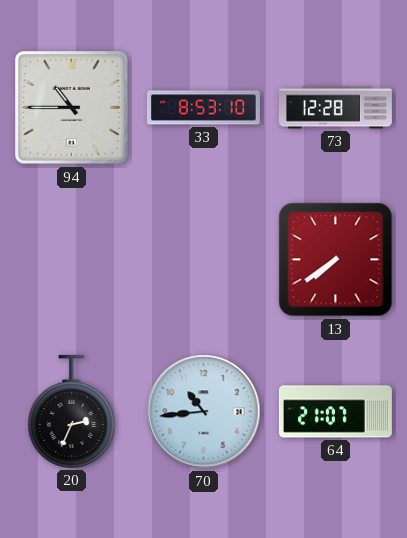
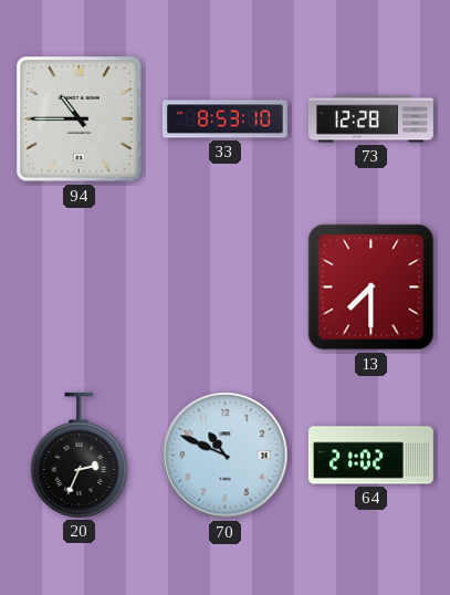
13: 7:39 -> 7:30 (371, 288)
70: 10:44 -> 10:49 (226, 456)
64: 21:07 -> 21:02 (370, 456)
